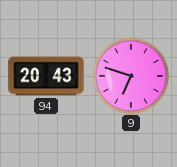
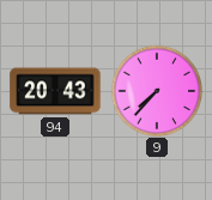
9: 6:48 -> 7:37 (157, 91)
